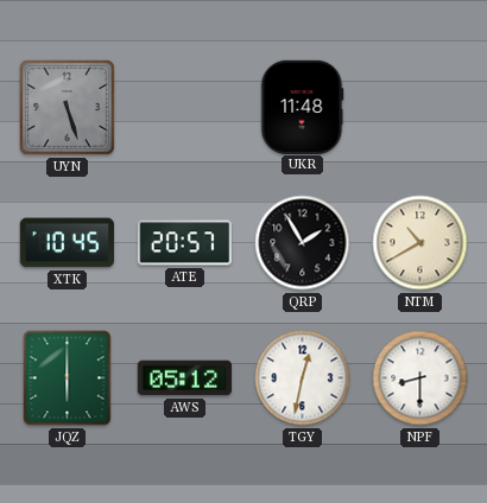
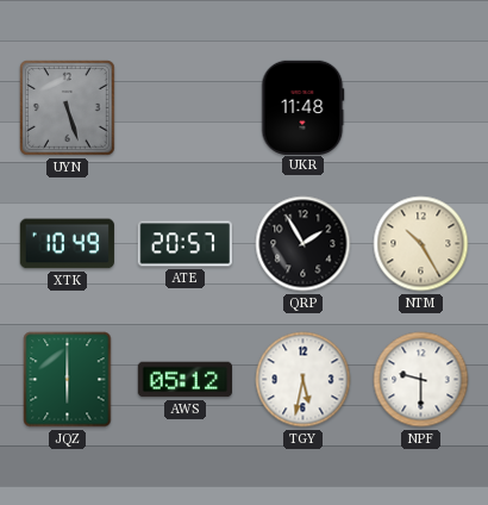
XTK: 10:45 -> 10:49 (67, 244)
NTM: 10:40 -> 10:25 (421, 244)
TGY: 12:32 -> 5:32 (304, 380)
NPF: 8:30 -> 9:30 (421, 380)
